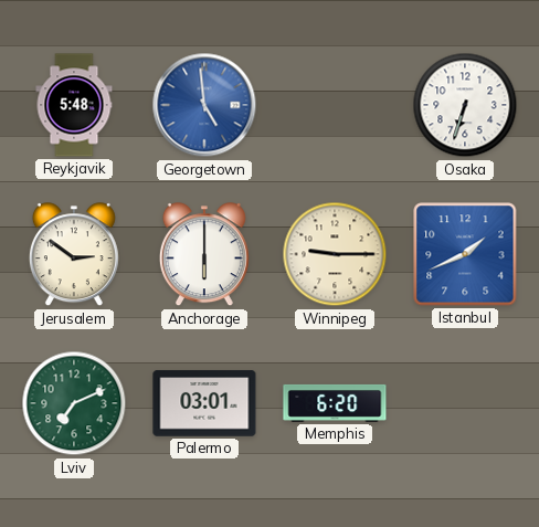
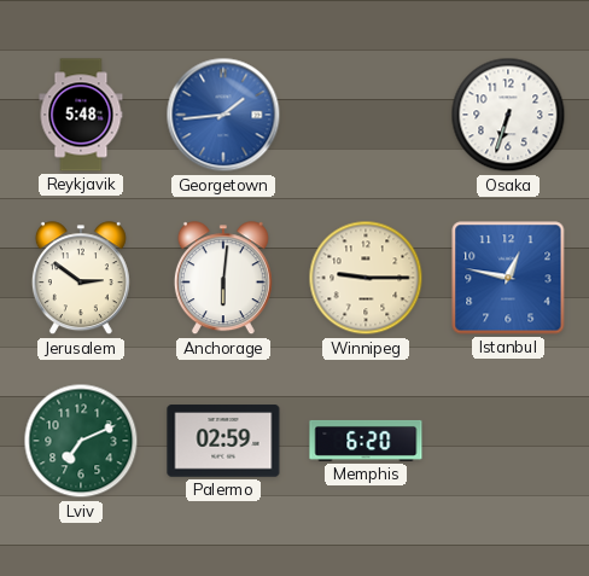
Georgetown: 4:59 -> 1:44 (223, 115)
Anchorage: 6:00 -> 6:01 (223, 279)
Istanbul: 1:41 -> 12:47 (508, 278)
Palermo: 03:01 -> 02:59 (223, 441)
